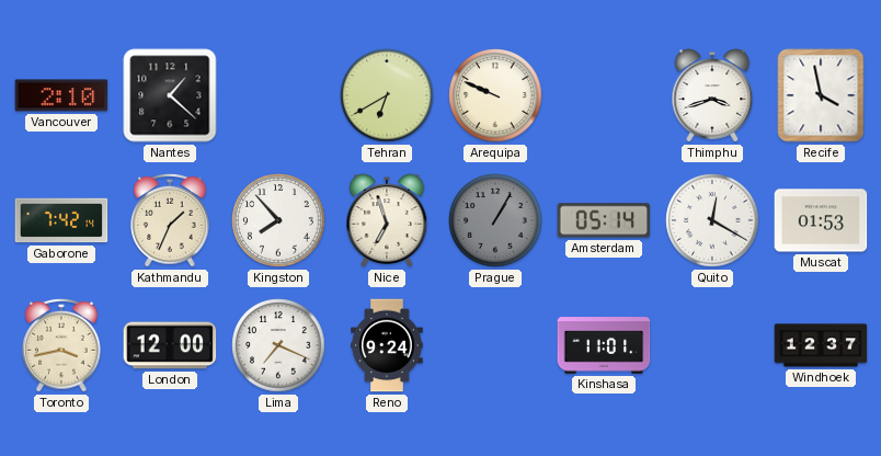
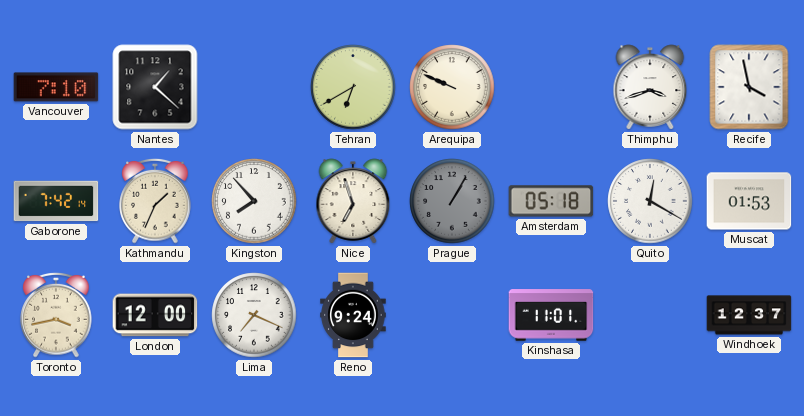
Vancouver: 2:10 -> 7:10 (56, 87)
Amsterdam: 05:14 -> 05:18 (551, 201)
